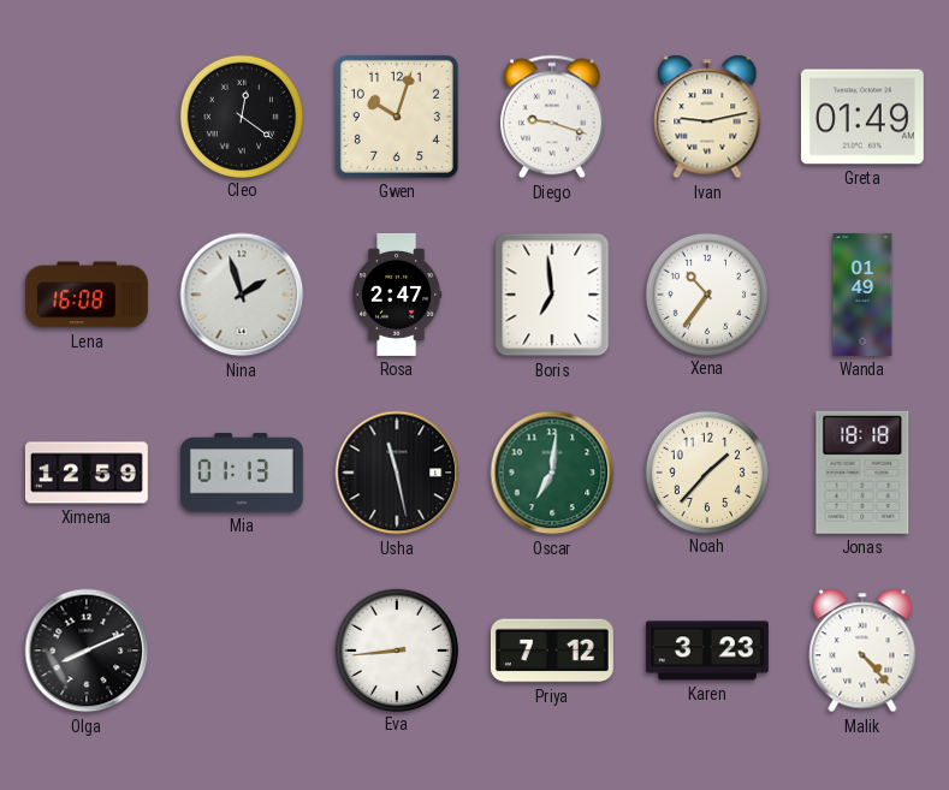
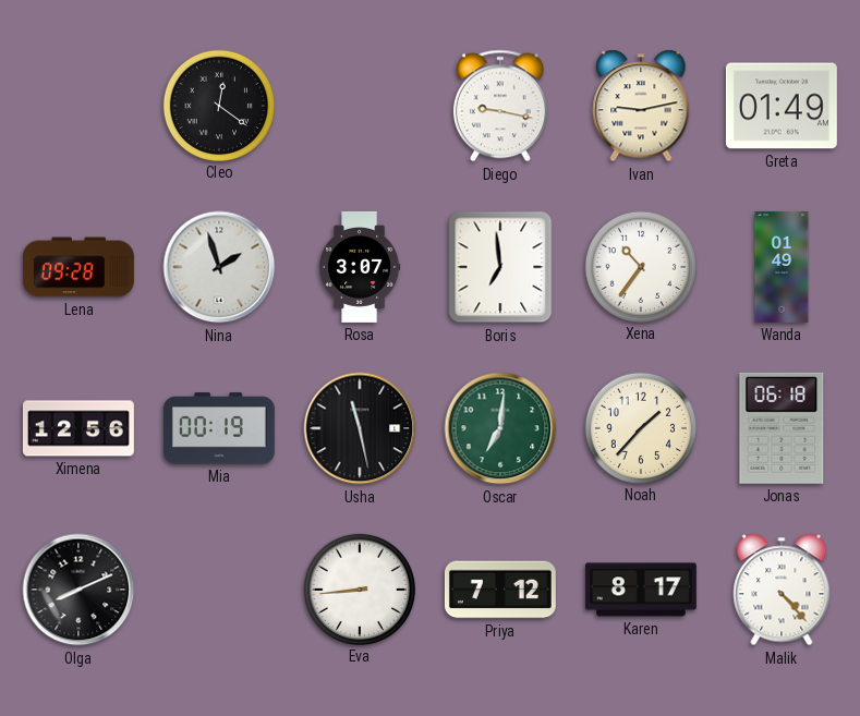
Gwen: 10:03 -> none (397, 117)
Diego: 9:18 -> 9:17 (500, 106)
Lena: 16:08 -> 09:28 (78, 267)
Rosa: 2:47 -> 3:07 (361, 267)
Ximena: 12:59 -> 12:56 (78, 428)
Mia: 01:13 -> 00:19 (219, 428)
Jonas: 18:18 -> 06:18 (782, 428)
Karen: 3:23 -> 8:17 (641, 590)
